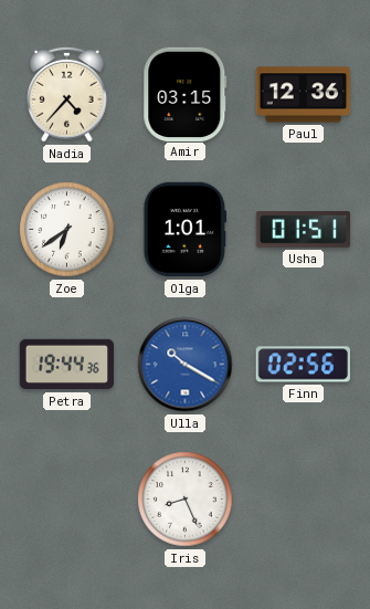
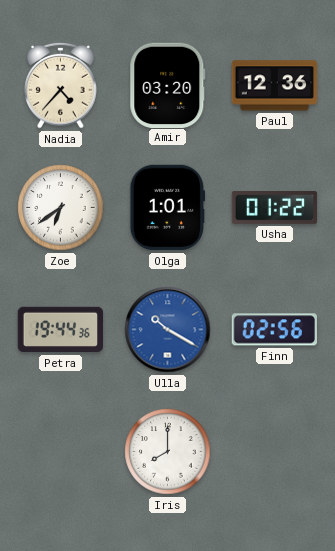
Amir: 03:15 -> 03:20 (168, 85)
Usha: 01:51 -> 01:22 (275, 208)
Iris: 8:26 -> 8:00 (168, 452)
